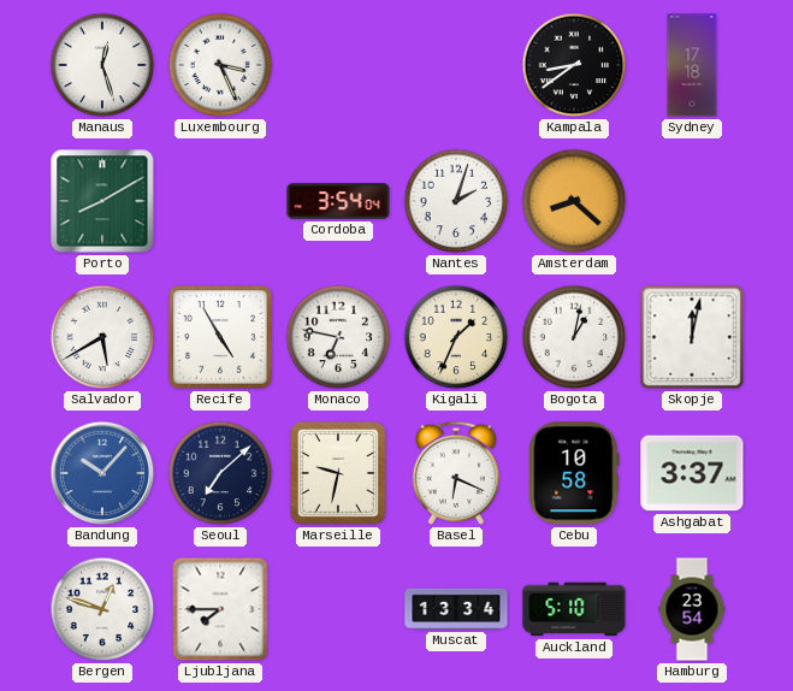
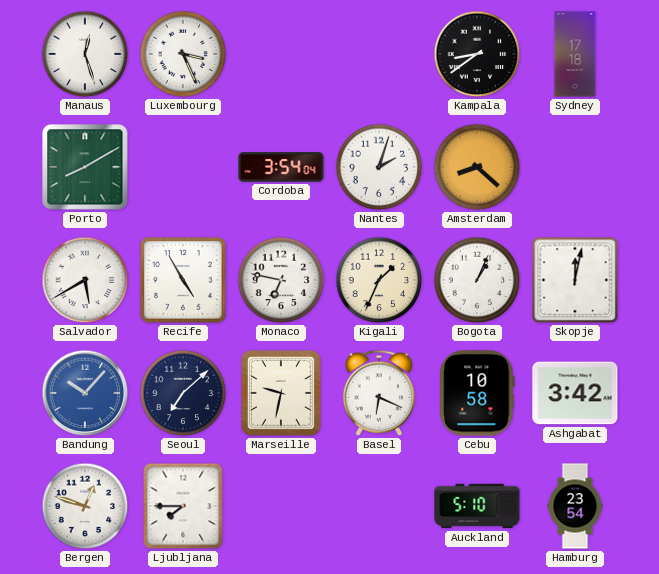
Bogota: 1:02 -> 1:04 (477, 280)
Ashgabat: 3:37 -> 3:42 (575, 393)
Muscat: 13:34 -> none (456, 609)
